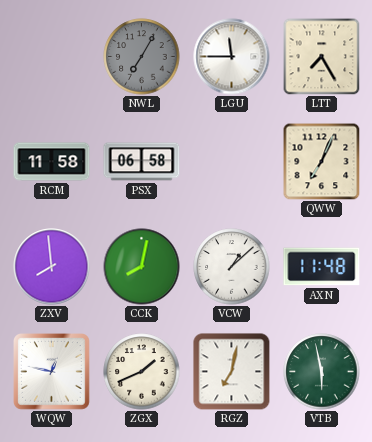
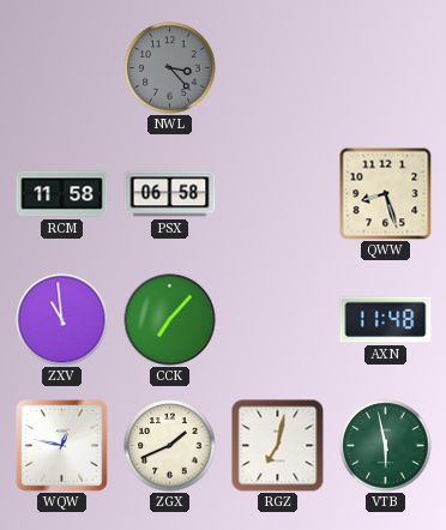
NWL: 7:05 -> 3:23 (170, 68)
LGU: 11:45 -> none (232, 57)
LTT: 7:25 -> none (321, 56)
QWW: 7:04 -> 8:27 (385, 193)
ZXV: 7:59 -> 10:59 (62, 320)
CCK: 8:02 -> 7:07 (170, 320)
VCW: 1:08 -> none (232, 267)
